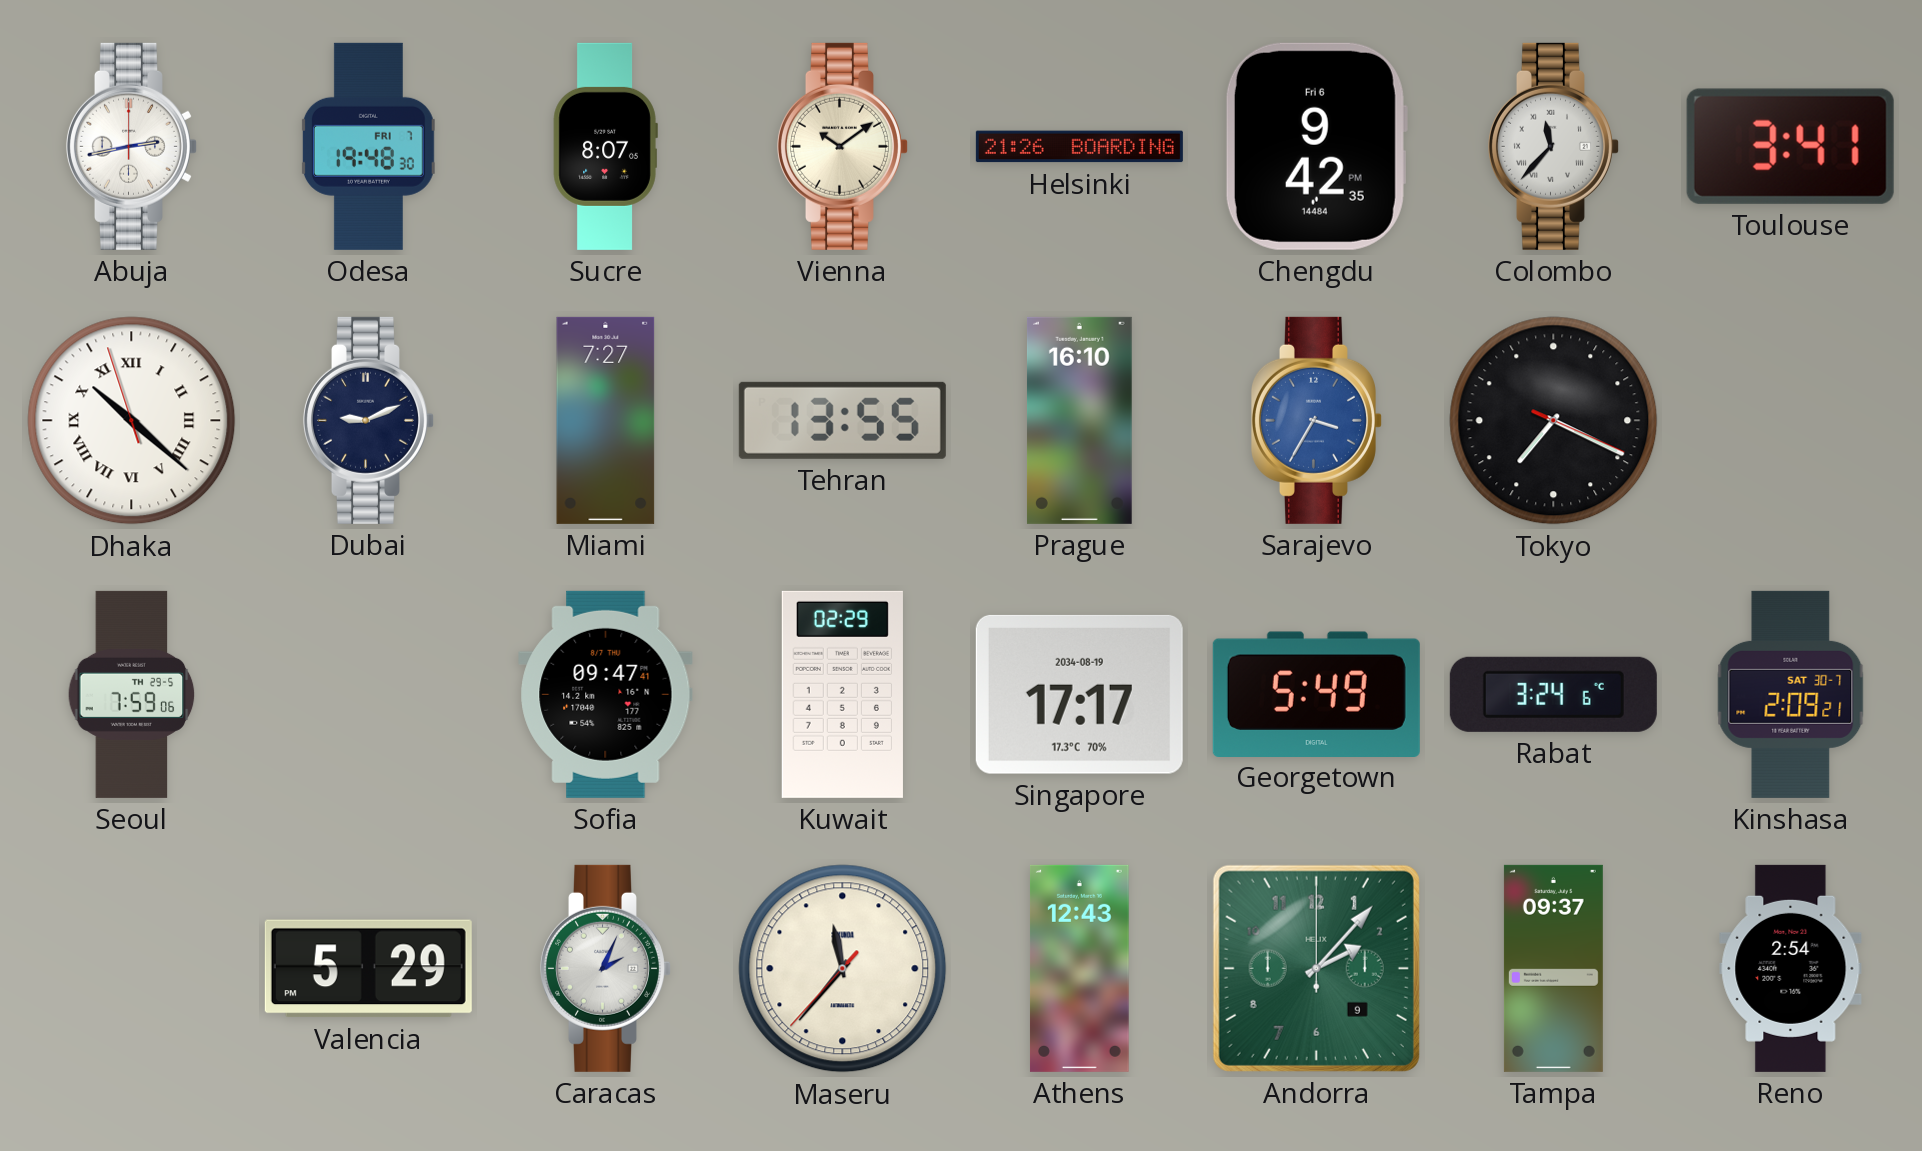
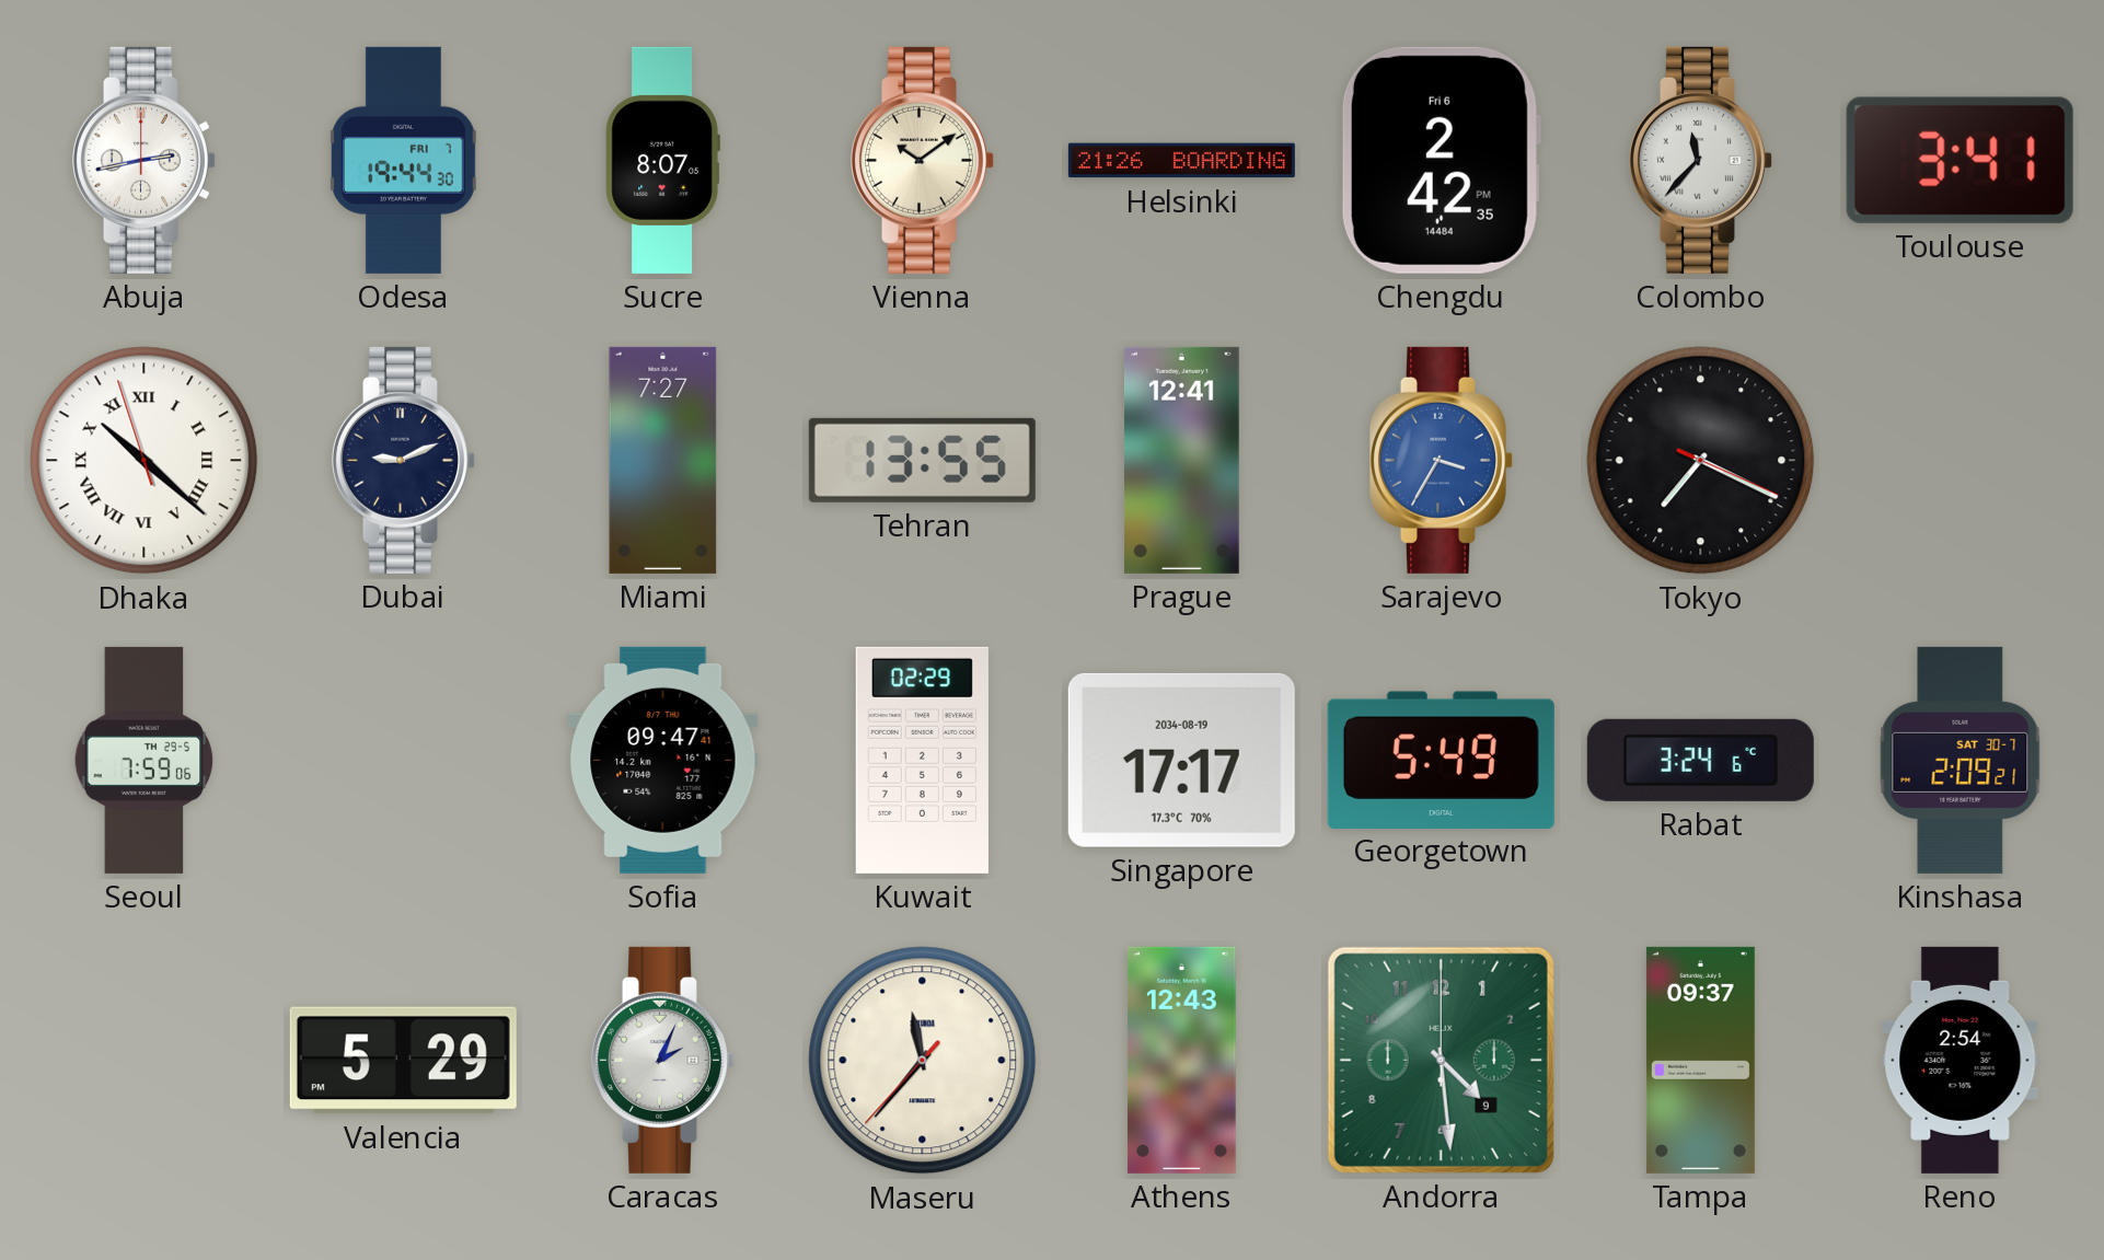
Odesa: 19:48 -> 19:44 (403, 160)
Chengdu: 9:42 -> 2:42 (1441, 160)
Prague: 16:10 -> 12:41 (1181, 460)
Andorra: 2:07 -> 4:29 (1441, 1060)
